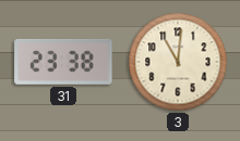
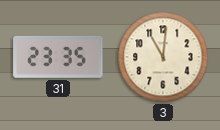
31: 23:38 -> 23:35 (58, 57)
